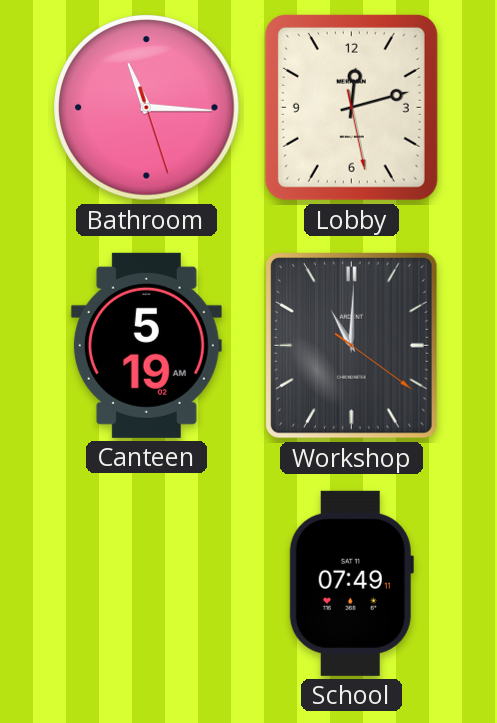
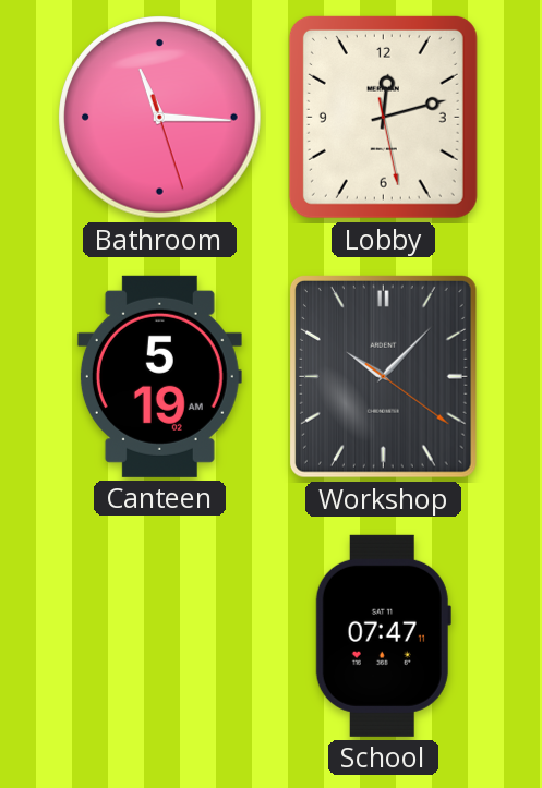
Workshop: 11:00 -> 10:07 (383, 376)
School: 07:49 -> 07:47 (383, 635)
